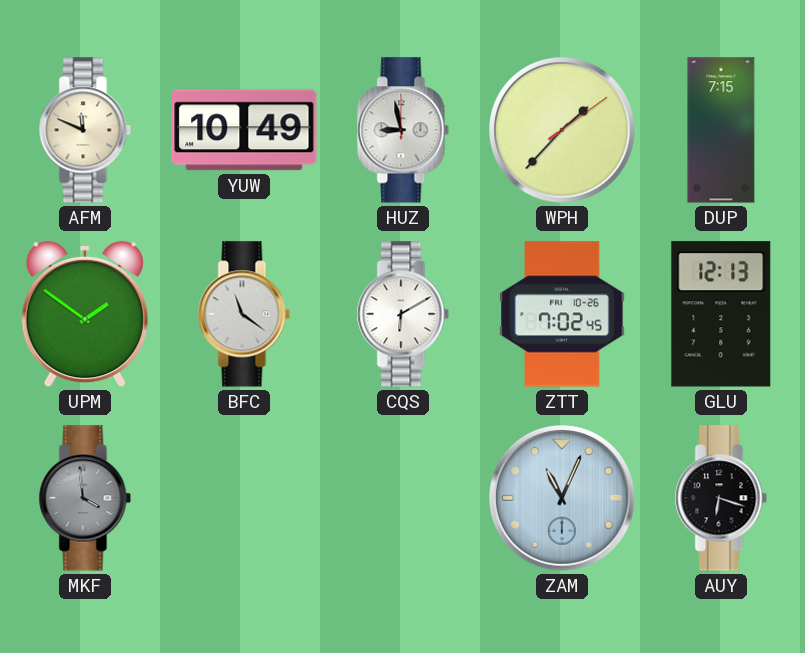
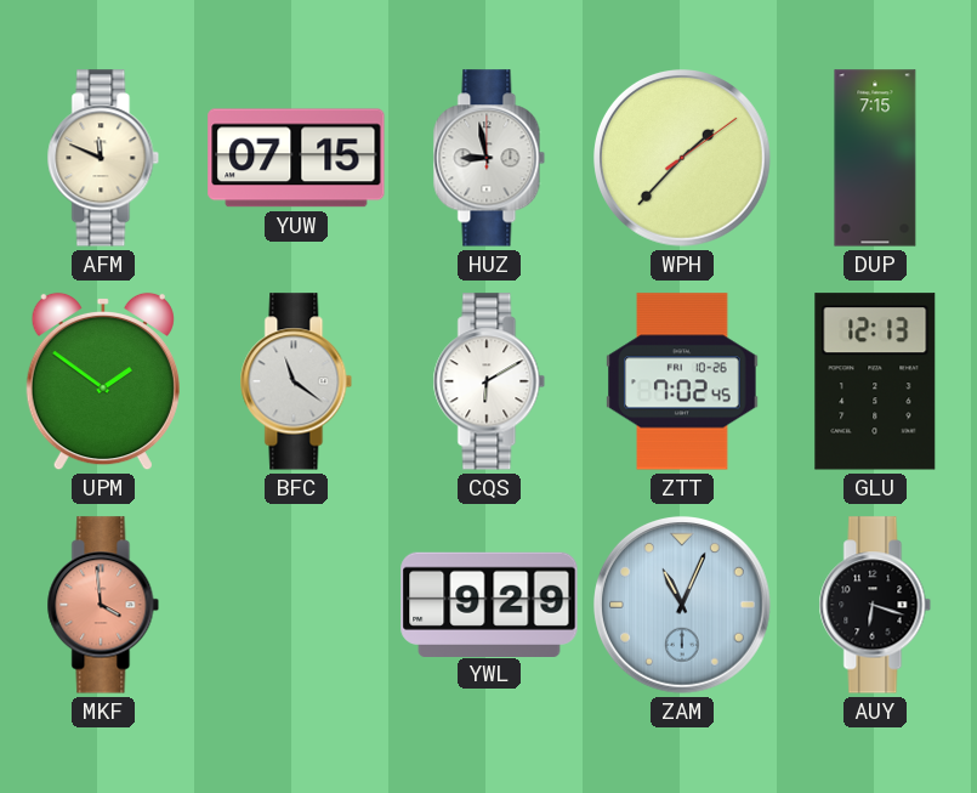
YUW: 10:49 -> 07:15 (296, 158)
MKF dial: grey -> salmon (103, 605)
YWL: none -> 9:29 (489, 604)
